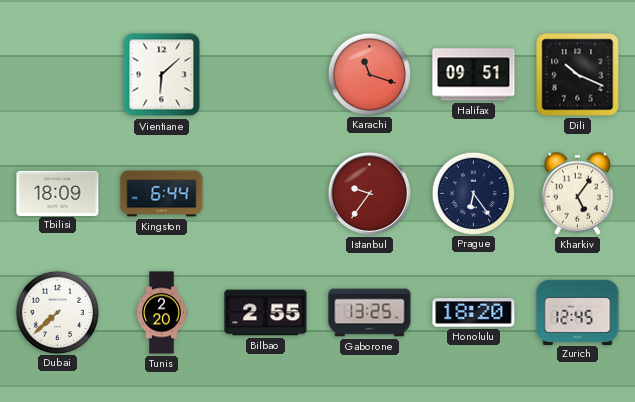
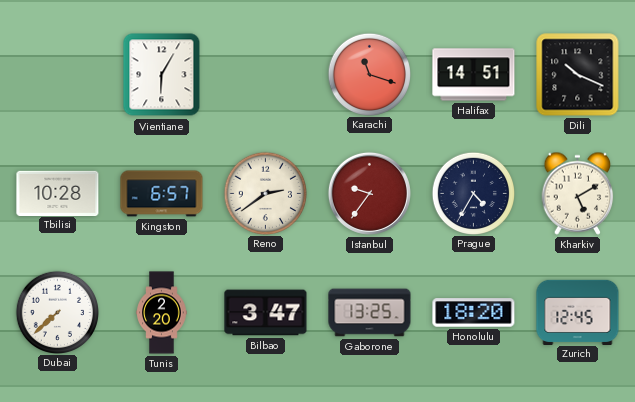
Vientiane: 6:08 -> 6:05 (162, 75)
Halifax: 09:51 -> 14:51 (474, 75)
Tbilisi: 18:09 -> 10:28 (58, 193)
Kingston: 6:44 -> 6:57 (162, 194)
Reno: none -> 2:39 (265, 193)
Prague: 6:24 -> 4:35 (473, 193)
Kharkiv: 5:06 -> 5:10 (578, 193)
Bilbao: 2:55 -> 3:47 (266, 313)
